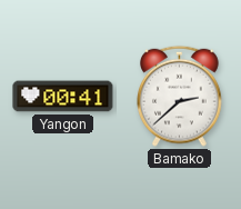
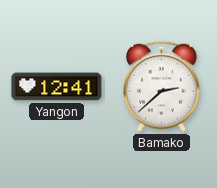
Yangon: 00:41 -> 12:41 (57, 87)
